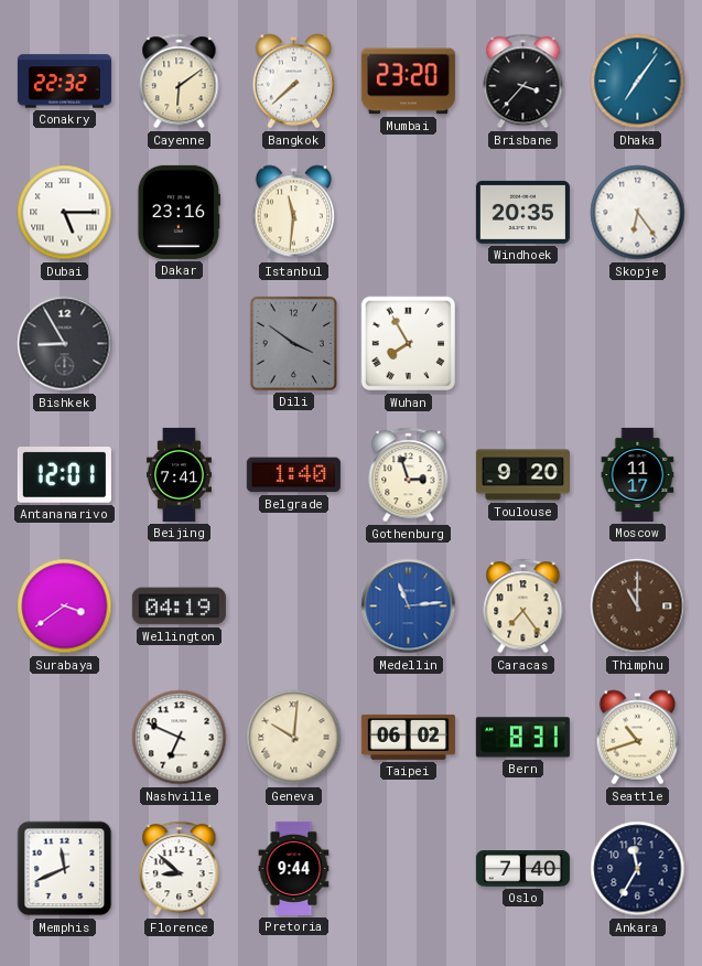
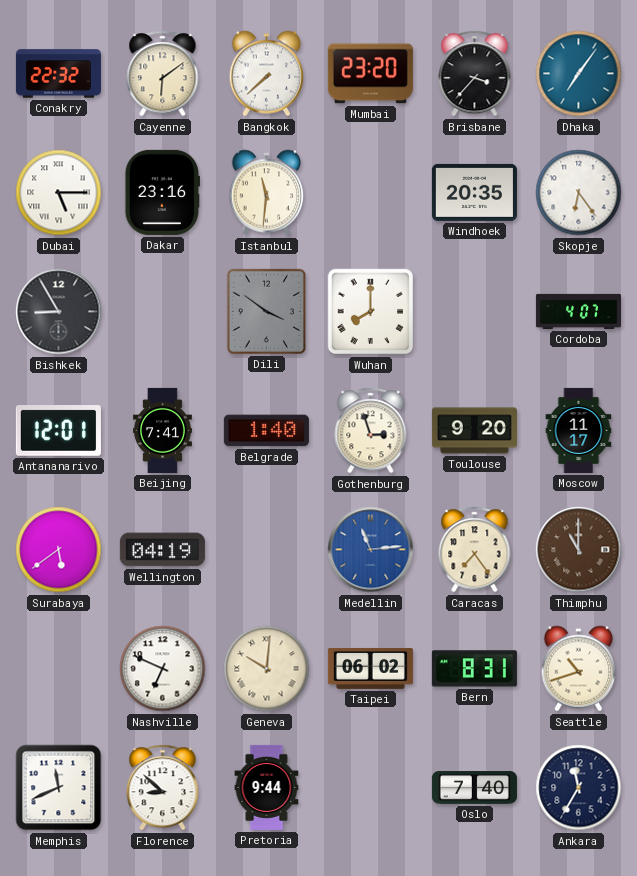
Wuhan: 7:55 -> 8:00 (371, 312)
Cordoba: none -> 4:07 (578, 311)
Surabaya: 3:39 -> 5:39 (59, 550)
